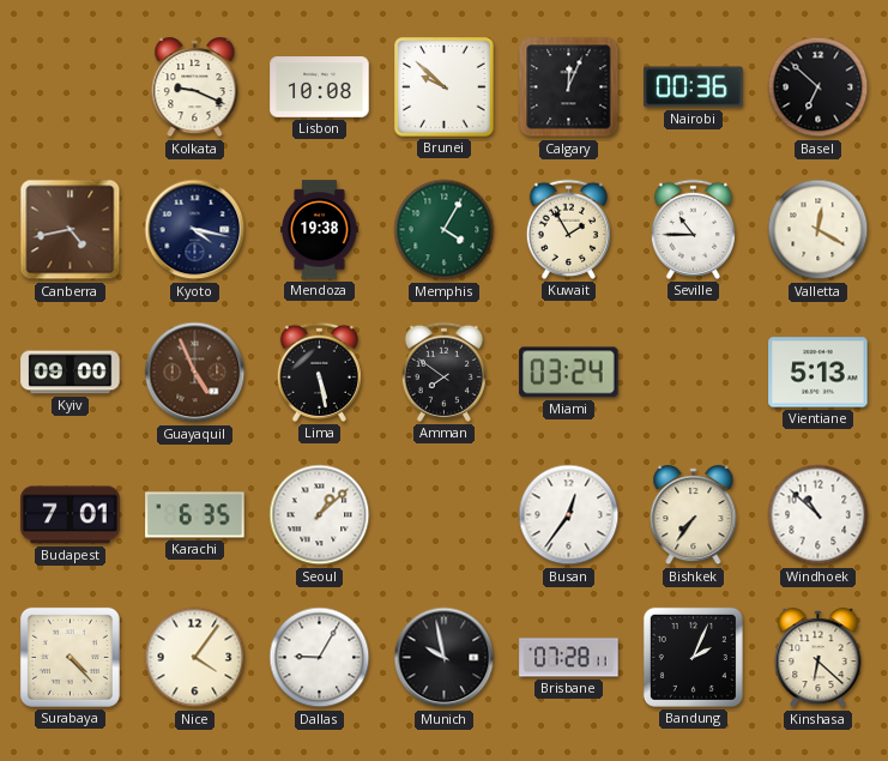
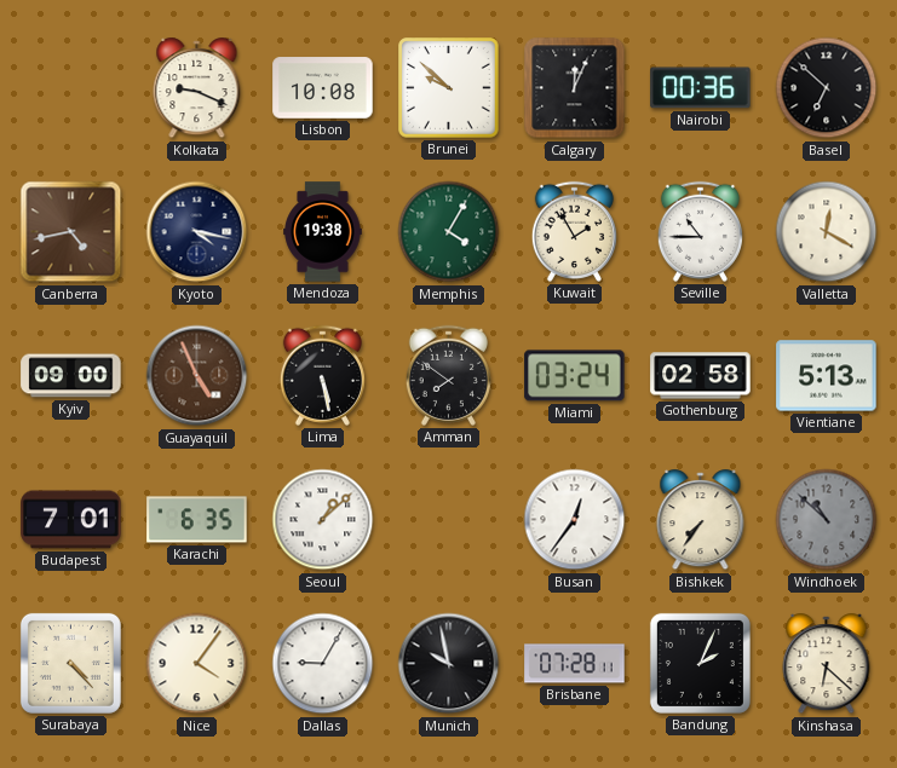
Gothenburg: none -> 02:58 (701, 376)
Windhoek dial: white -> grey (827, 520)
